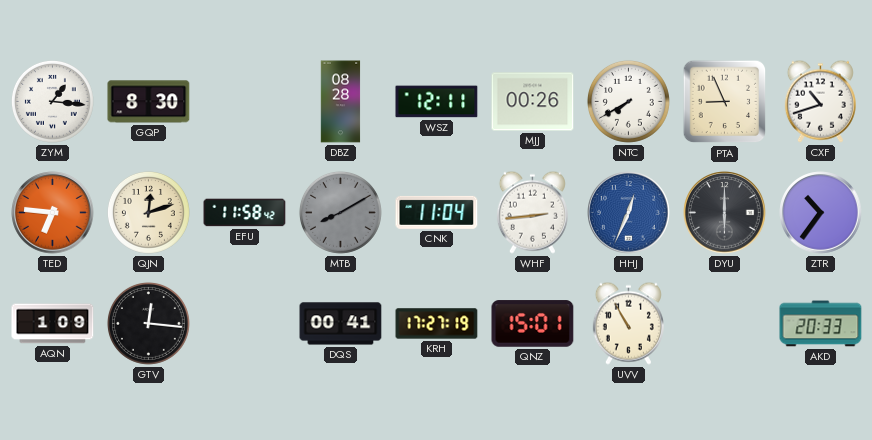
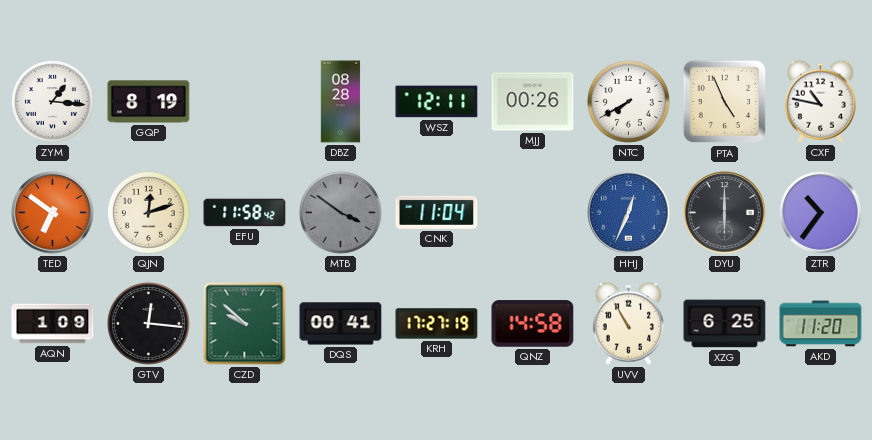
GQP: 8:30 -> 8:19 (149, 102)
PTA: 8:56 -> 4:56 (725, 102)
CXF: 10:42 -> 10:47 (820, 101)
TED: 6:46 -> 6:51 (53, 213)
MTB: 8:10 -> 3:51 (340, 212)
WHF: 2:44 -> none (532, 212)
CZD: none -> 9:52 (245, 324)
QNZ: 15:01 -> 14:58 (533, 324)
XZG: none -> 6:25 (725, 324)
AKD: 20:33 -> 11:20 (821, 324)
